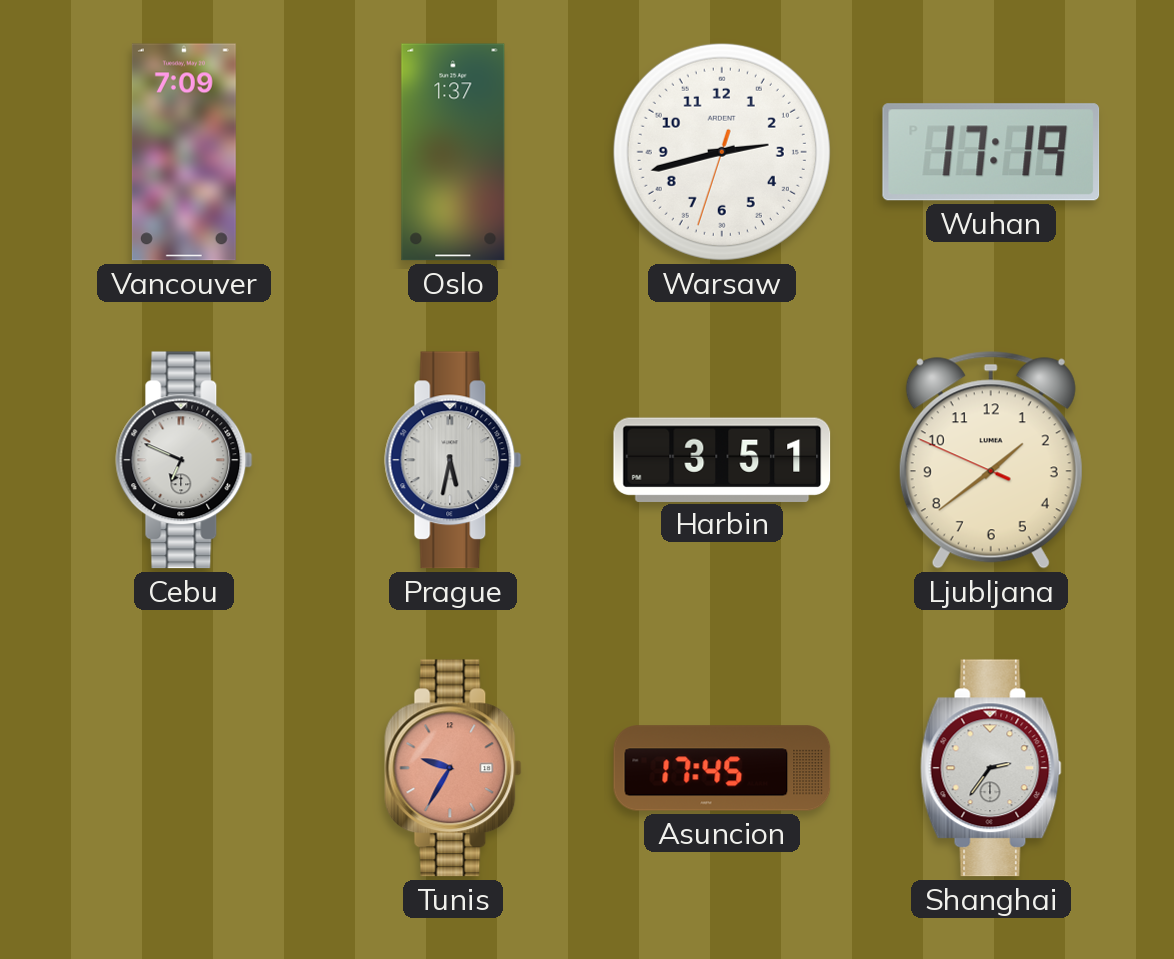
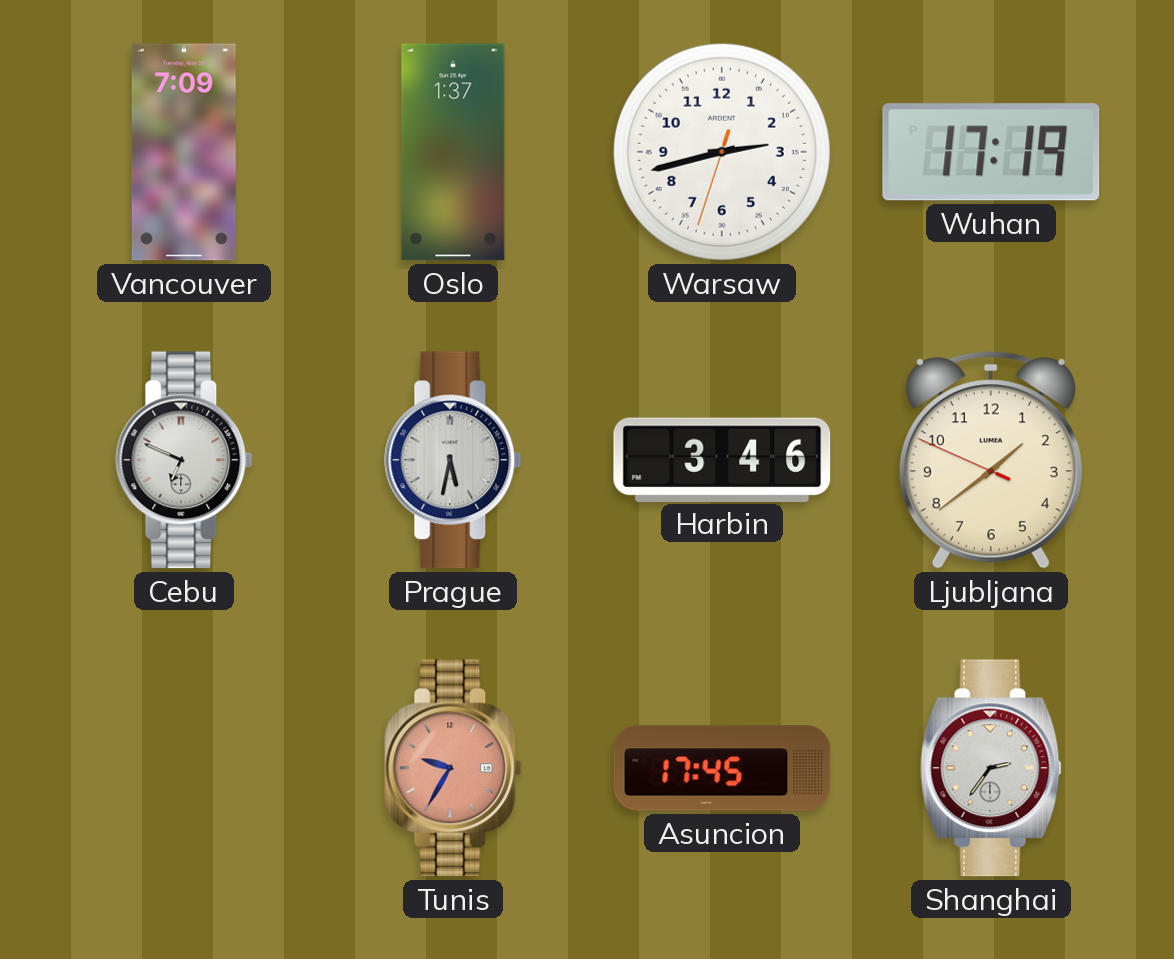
Harbin: 3:51 -> 3:46 (722, 459)
